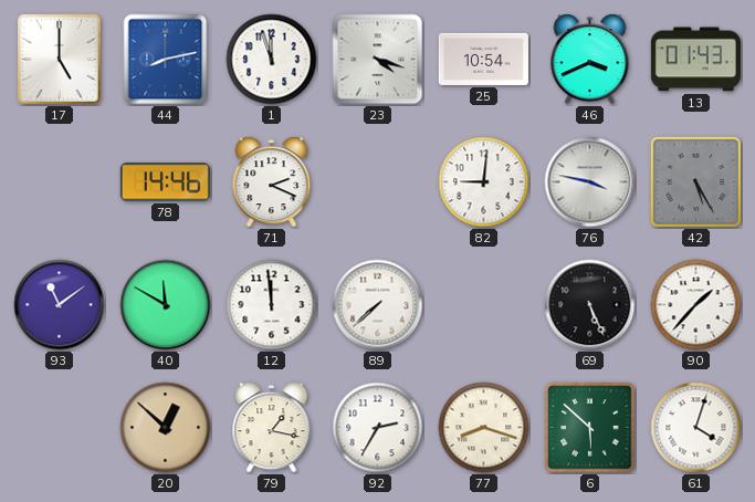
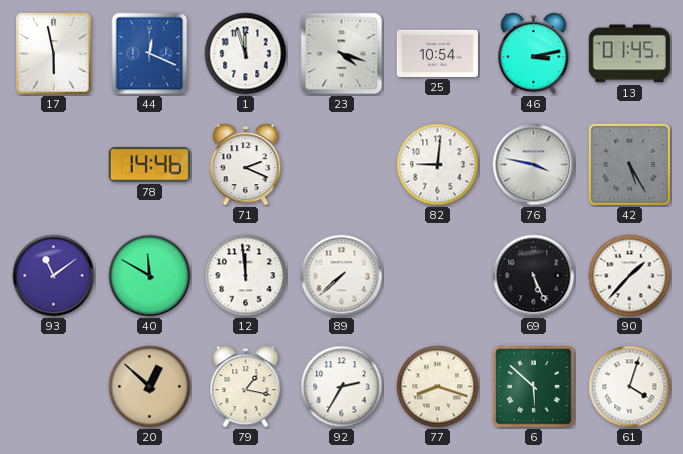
17: 5:00 -> 5:58 (54, 54)
44: 8:13 -> 12:19 (150, 54)
46: 3:41 -> 3:13 (534, 54)
13: 01:43 -> 01:45 (629, 54)
